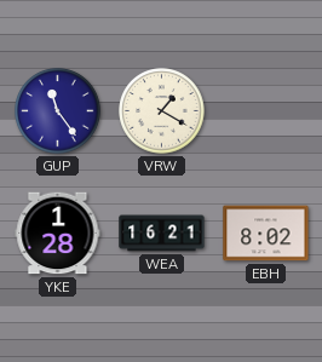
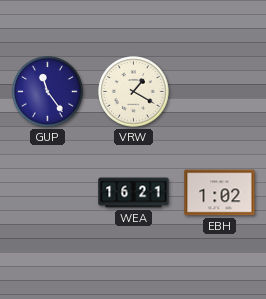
YKE: 1:28 -> none (58, 234)
EBH: 8:02 -> 1:02 (220, 193)
